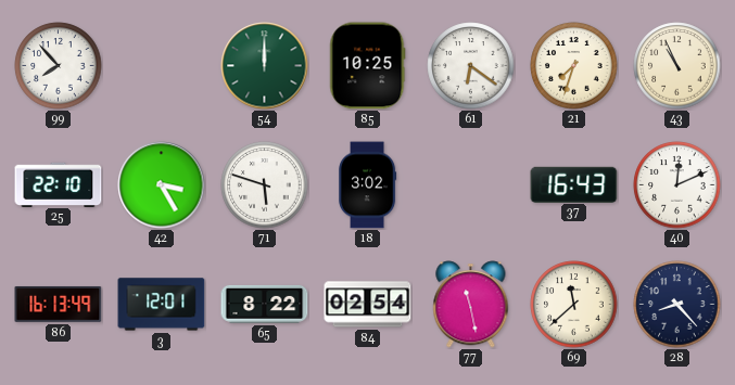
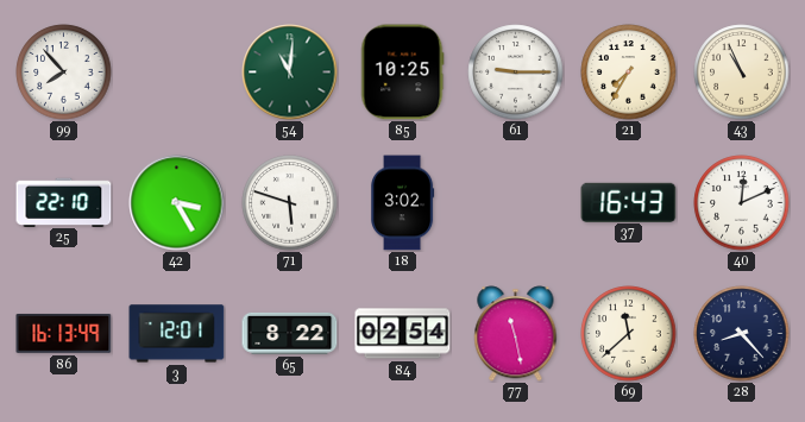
54: 12:00 -> 11:01 (290, 73)
61: 6:21 -> 9:15 (516, 73)
21: 7:33 -> 7:35 (629, 73)
